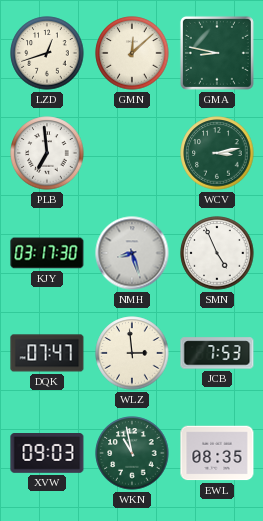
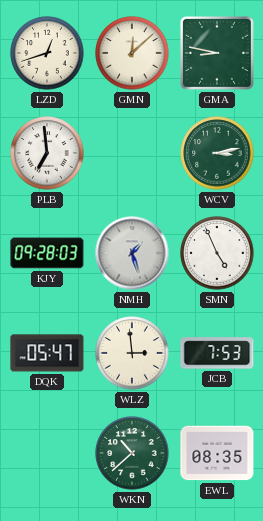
KJY: 03:17 -> 09:28 (47, 253)
NMH: 8:27 -> 1:27 (132, 253)
DQK: 07:47 -> 05:47 (47, 353)
XVW: 09:03 -> none (47, 454)
WKN: 10:58 -> 10:38 (132, 453)
